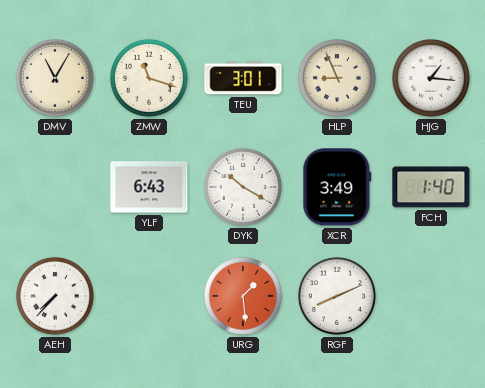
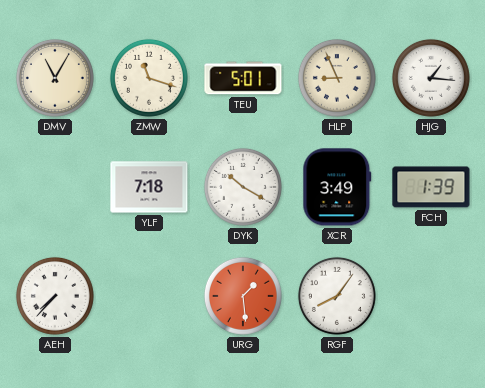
TEU: 3:01 -> 5:01 (243, 78)
YLF: 6:43 -> 7:18 (149, 187)
FCH: 1:40 -> 1:39 (431, 187)
RGF: 8:11 -> 8:06 (337, 296)
